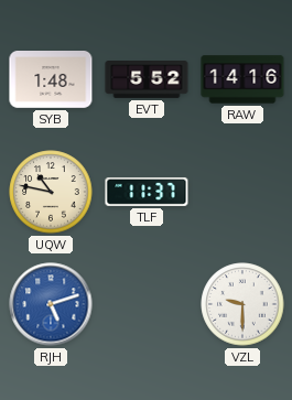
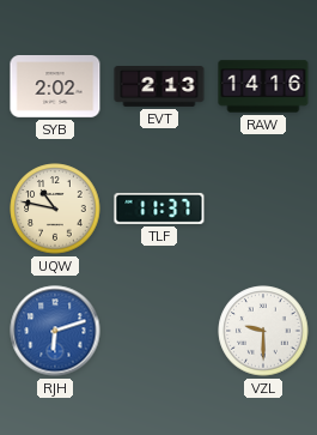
SYB: 1:48 -> 2:02 (55, 87)
EVT: 5:52 -> 2:13 (159, 87)
RJH: 5:12 -> 6:12 (55, 331)
